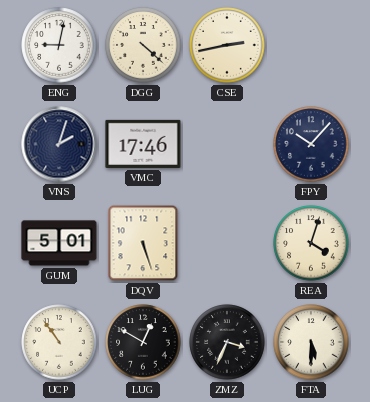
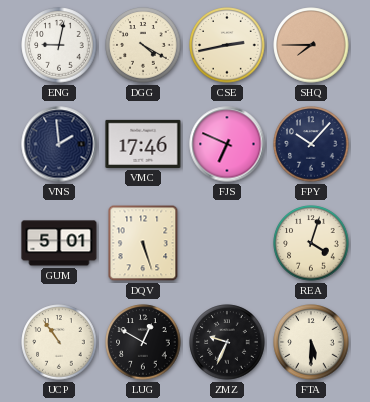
DGG: 4:22 -> 4:20 (143, 45)
SHQ: none -> 7:45 (311, 45)
VNS: 2:03 -> 1:59 (59, 144)
FJS: none -> 6:49 (227, 144)
ZMZ: 3:34 -> 9:34 (227, 342)
